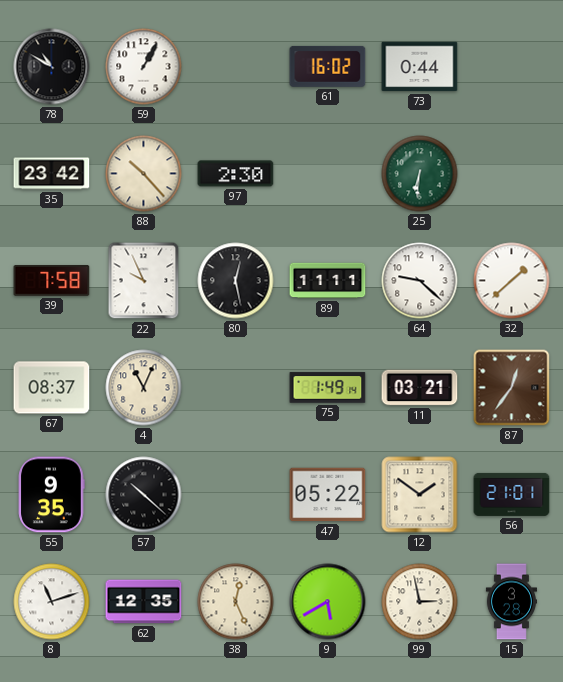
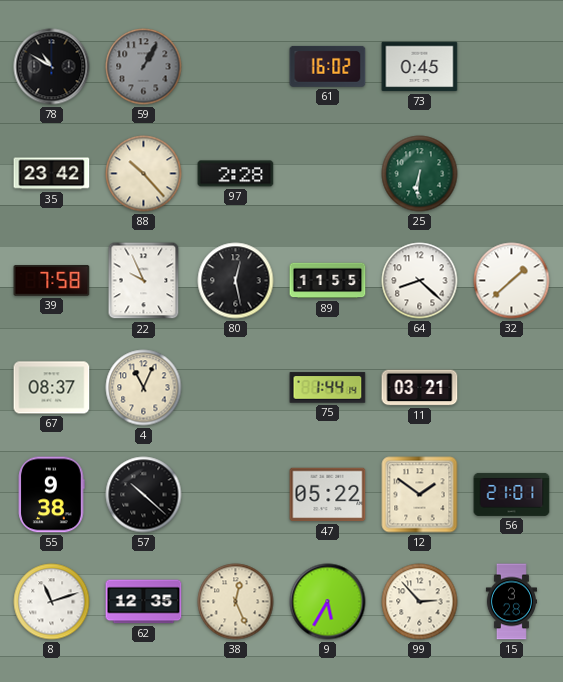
59 dial: white -> grey (144, 67)
73: 0:44 -> 0:45 (420, 67)
97: 2:30 -> 2:28 (236, 174)
89: 11:11 -> 11:55 (328, 281)
64: 9:22 -> 8:22 (420, 281)
75: 1:49 -> 1:44 (328, 388)
87: 12:36 -> none (512, 388)
55: 9:35 -> 9:38 (52, 495)
9: 5:40 -> 5:35 (328, 602)
99: 2:58 -> 2:53 (420, 602)
